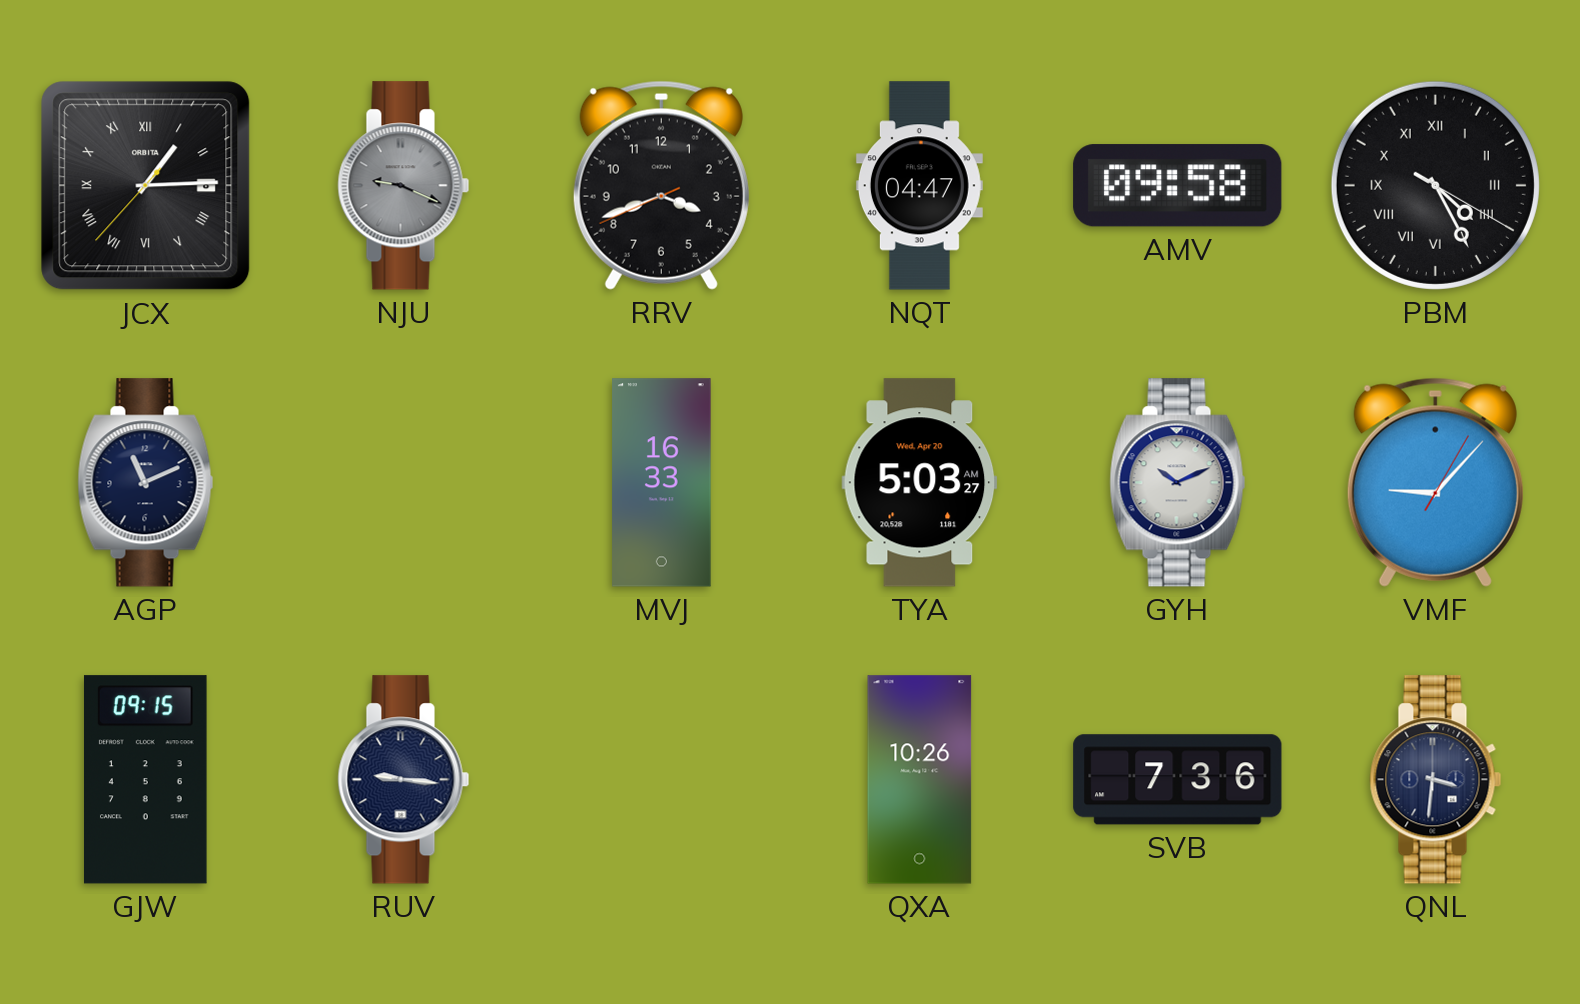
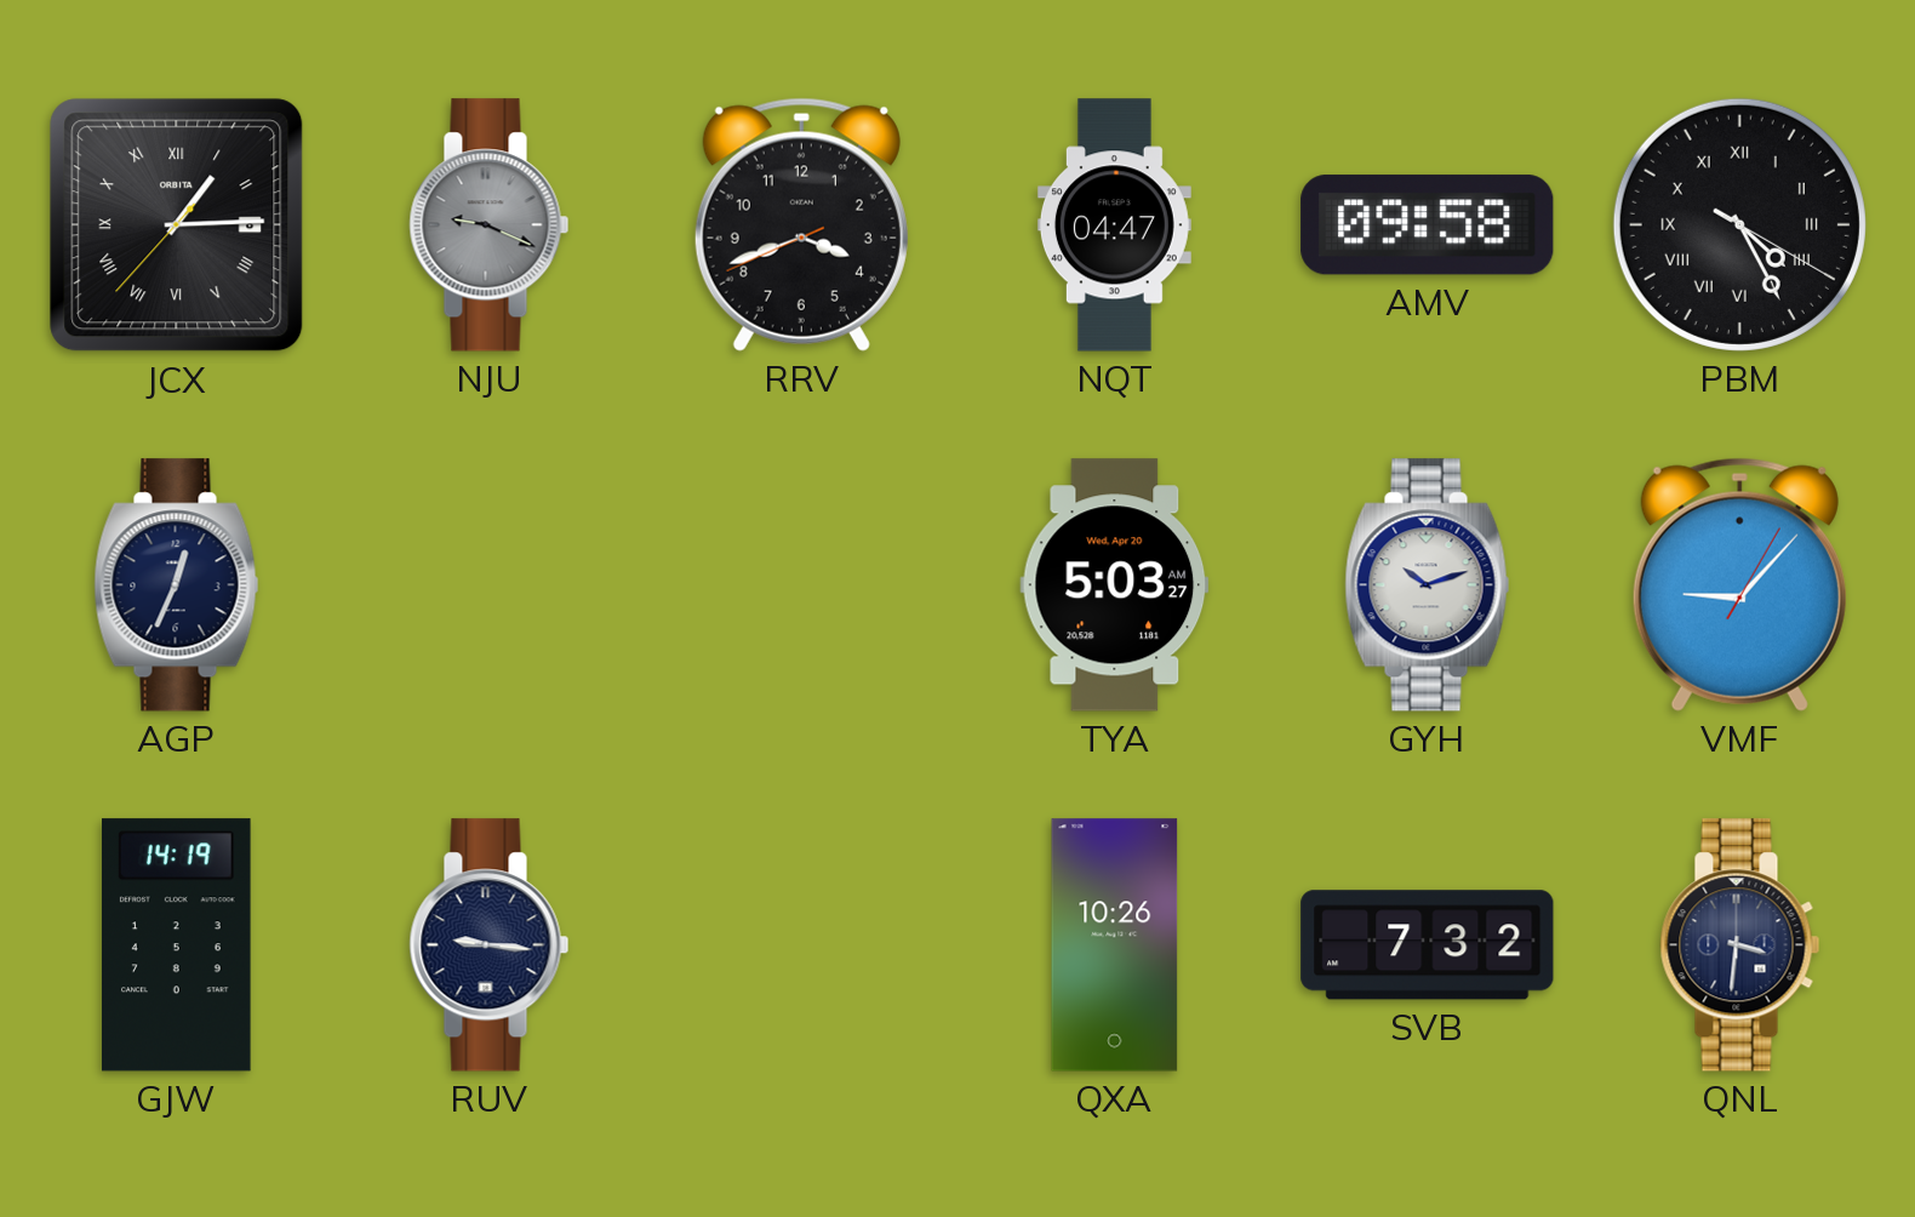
AGP: 11:11 -> 12:34 (177, 585)
MVJ: 16:33 -> none (662, 483)
GYH: 10:11 -> 10:12 (1428, 585)
GJW: 09:15 -> 14:19 (176, 945)
SVB: 7:36 -> 7:32 (1428, 945)
